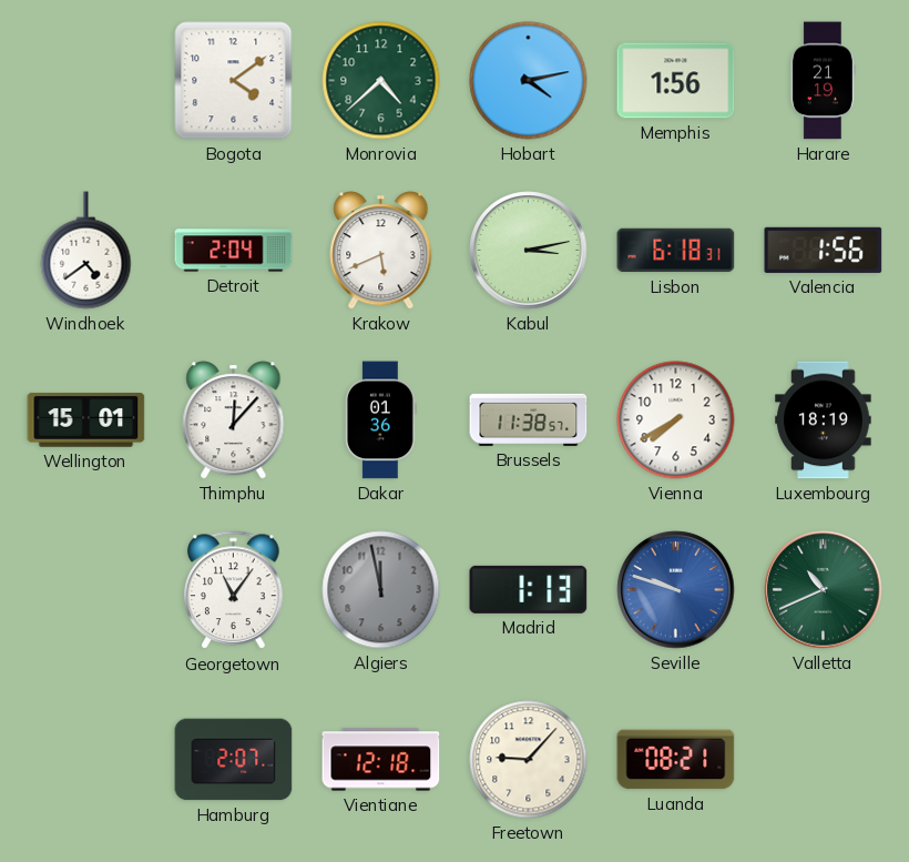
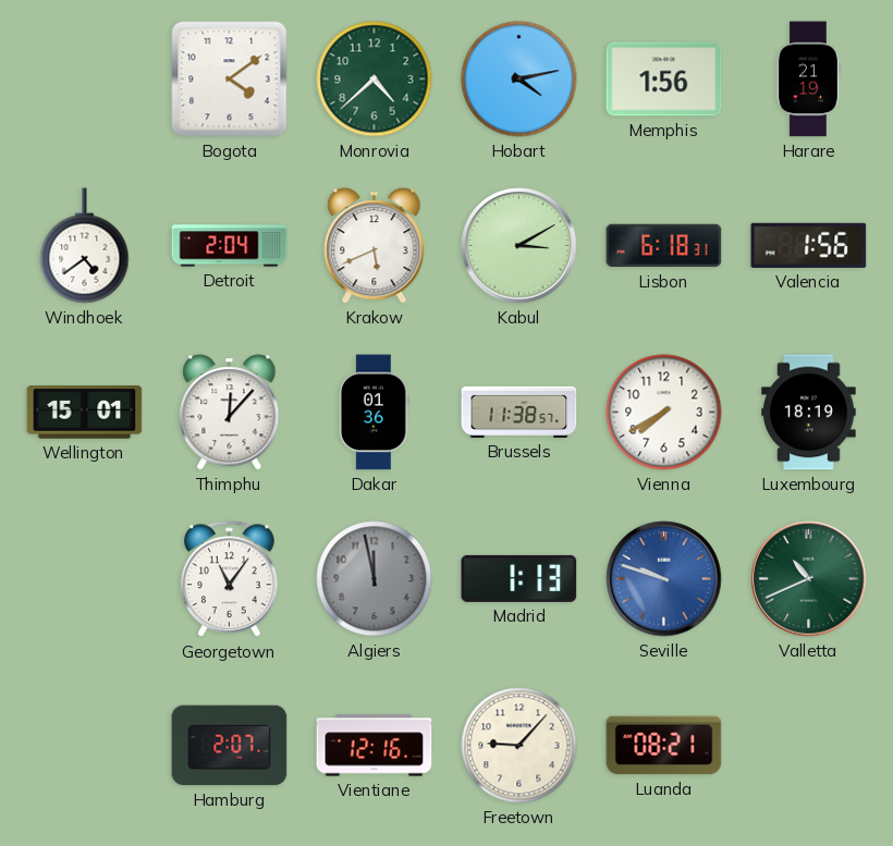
Kabul: 3:13 -> 3:10 (519, 246)
Vientiane: 12:18 -> 12:16 (375, 746)
